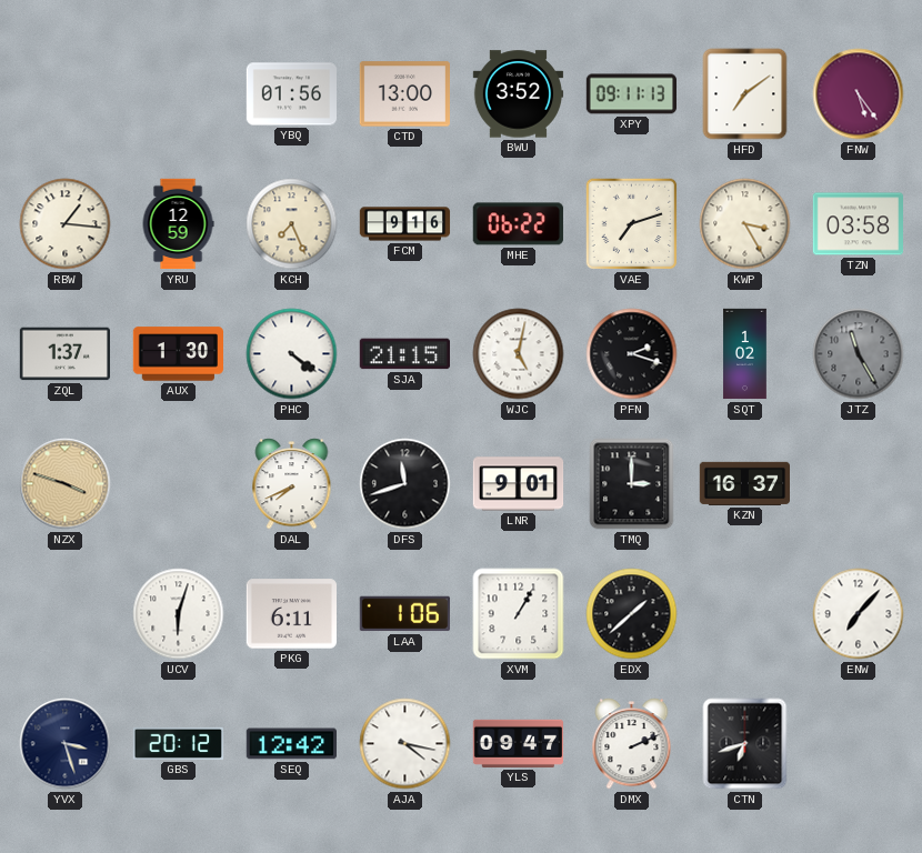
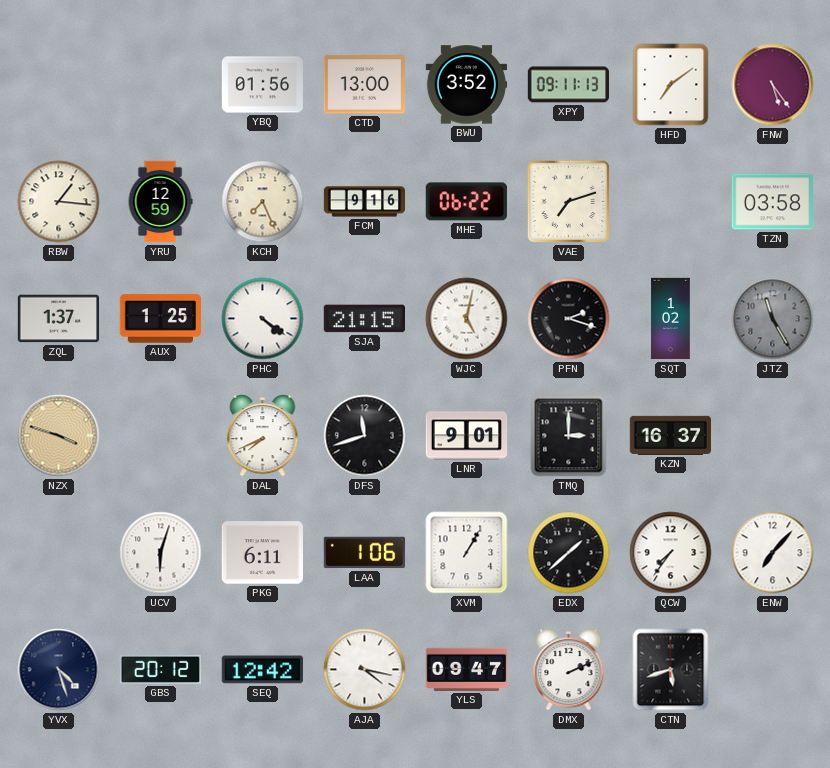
KWP: 3:25 -> none (745, 224)
AUX: 1:30 -> 1:25 (160, 319)
QCW: none -> 7:36 (671, 553)
YVX: 3:27 -> 4:27 (59, 670)
CTN: 6:42 -> 5:42 (671, 670)
